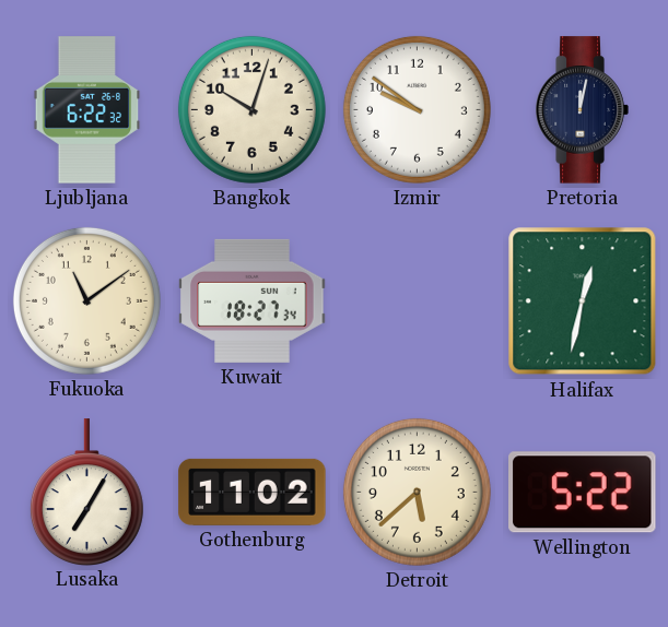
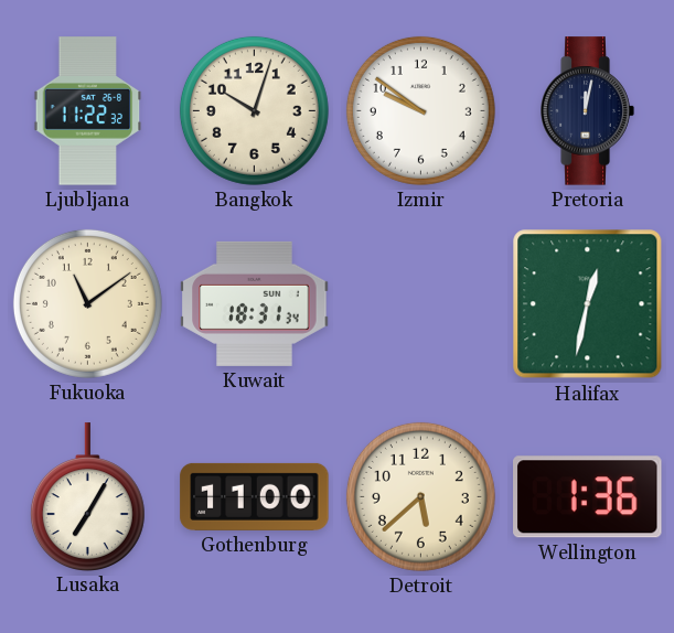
Ljubljana: 6:22 -> 11:22 (88, 111)
Kuwait: 18:27 -> 18:31 (255, 303)
Gothenburg: 11:02 -> 11:00 (255, 496)
Wellington: 5:22 -> 1:36 (588, 497)
